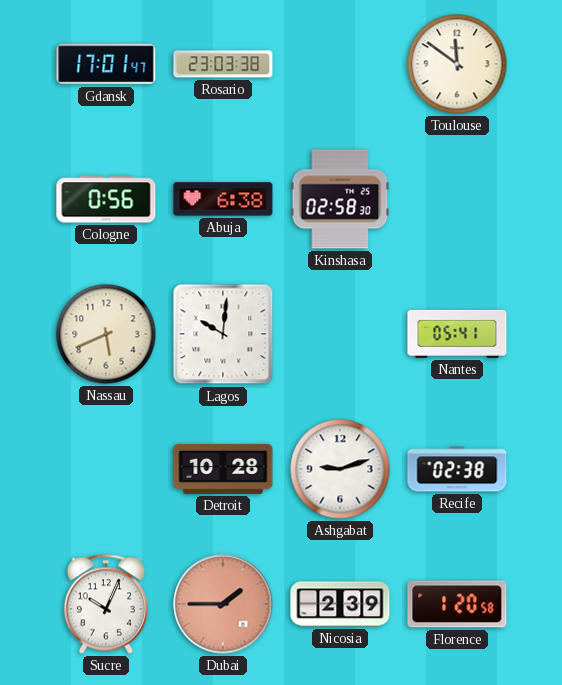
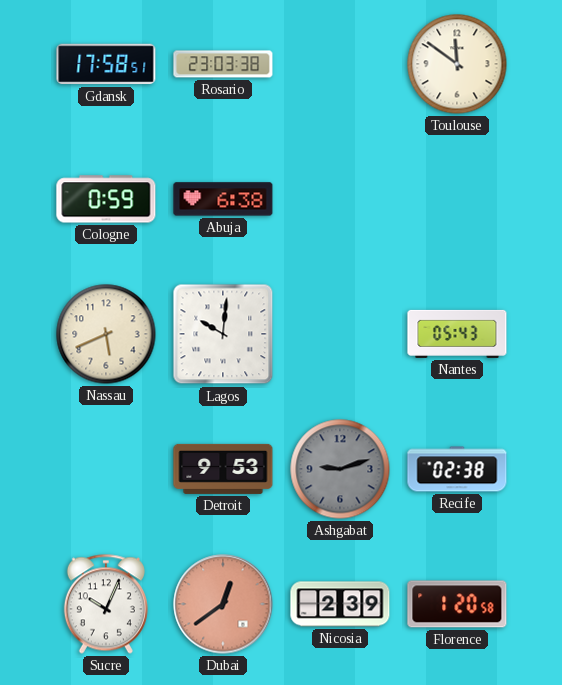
Gdansk: 17:01 -> 17:58 (106, 64)
Cologne: 0:56 -> 0:59 (106, 199)
Kinshasa: 02:58 -> none (340, 199)
Nantes: 05:41 -> 05:43 (457, 334)
Detroit: 10:28 -> 9:53 (223, 469)
Ashgabat dial: white -> grey (340, 469)
Dubai: 1:45 -> 12:39 (223, 604)
